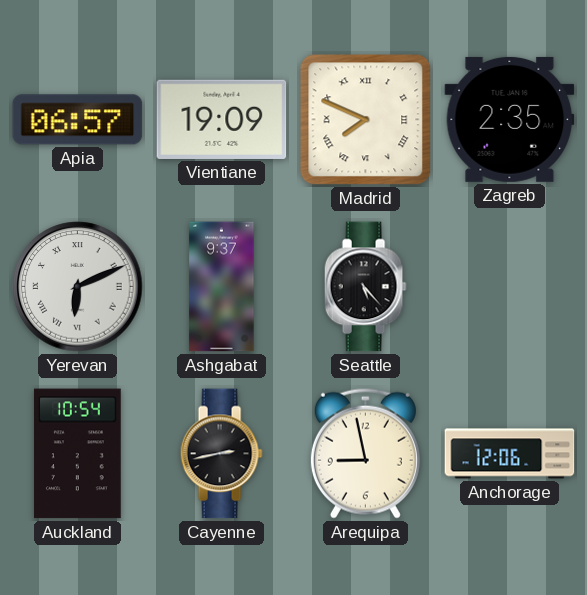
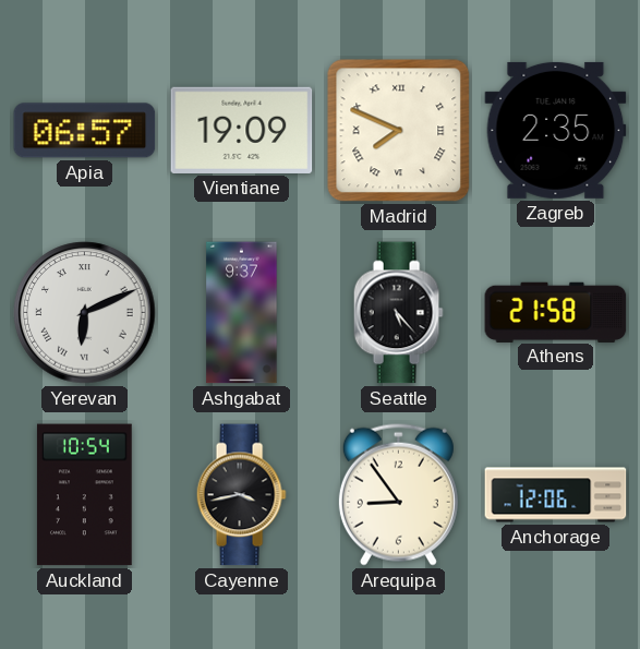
Athens: none -> 21:58 (556, 312)
Cayenne: 2:43 -> 3:43 (241, 495)
Arequipa: 8:58 -> 8:54 (398, 494)
